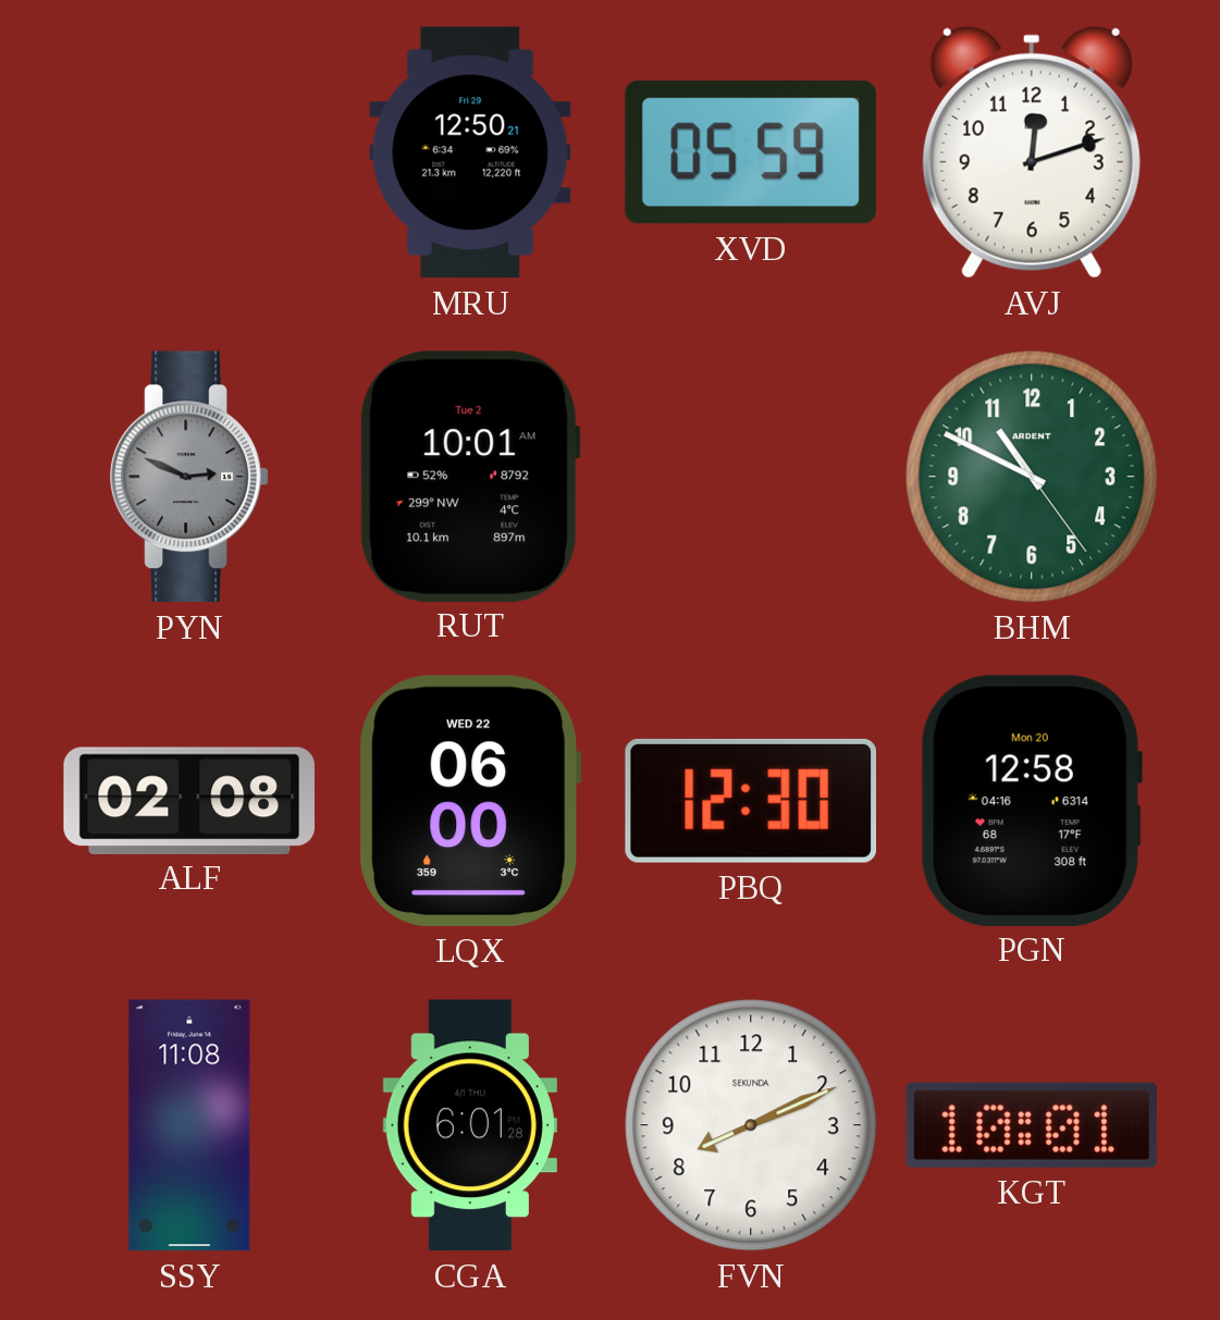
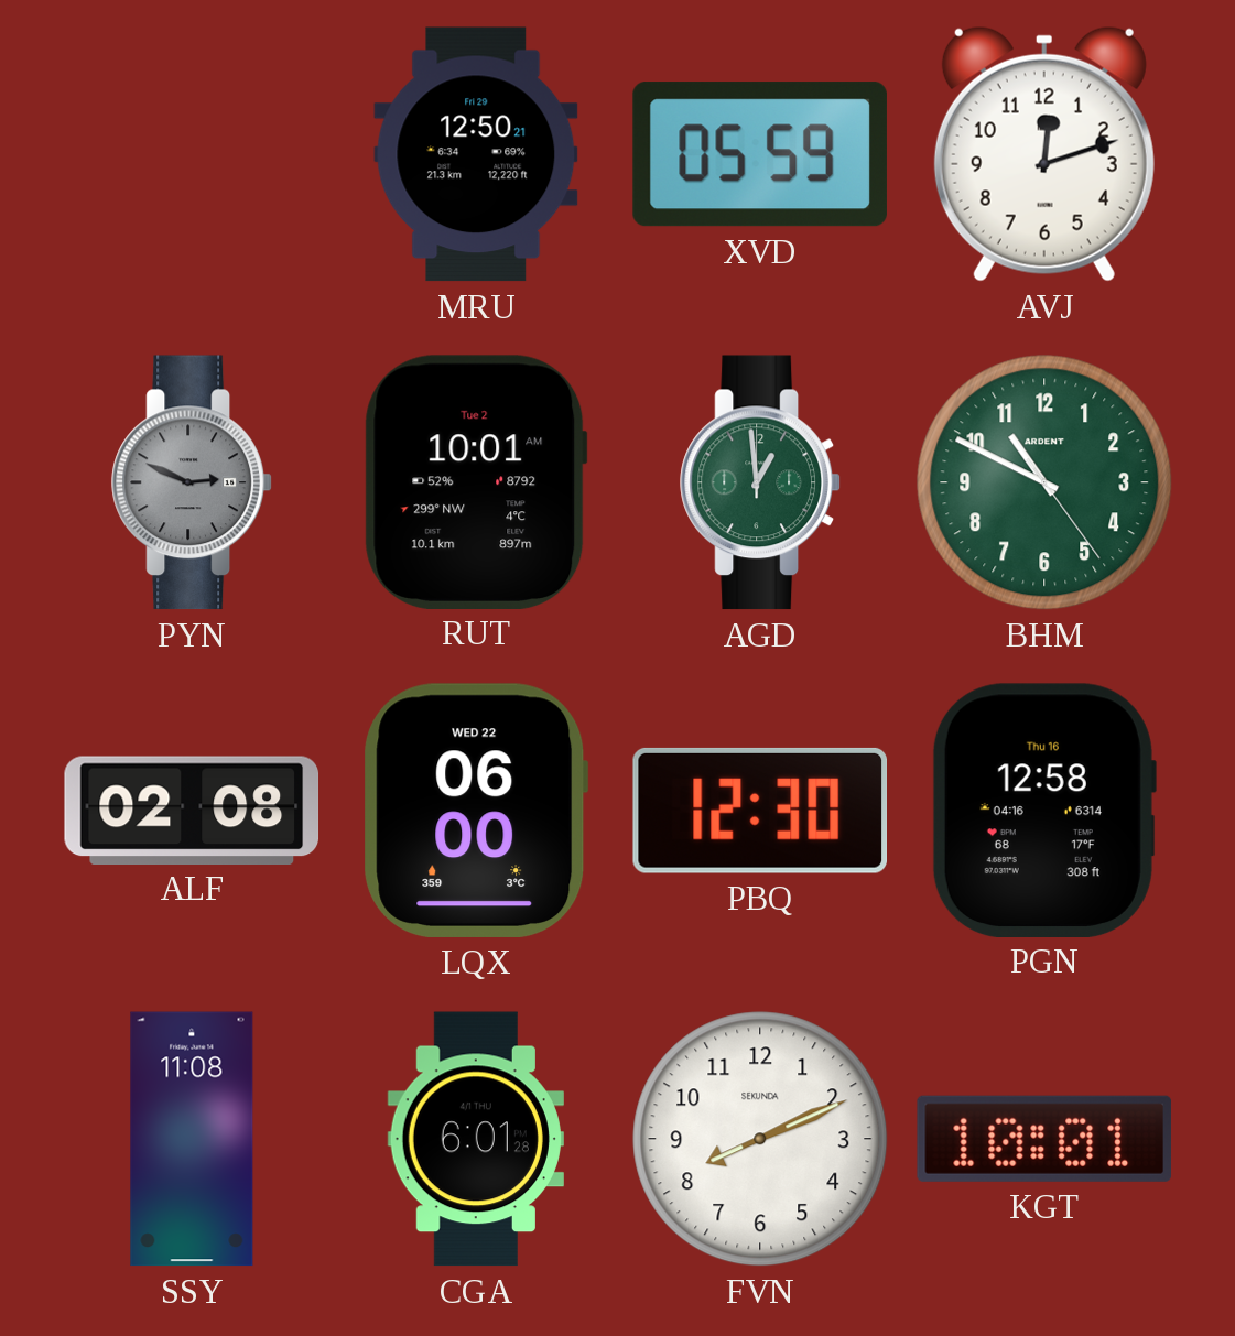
AGD: none -> 12:59 (760, 482)
PGN date: Mon 20 -> Thu 16 (1043, 810)
